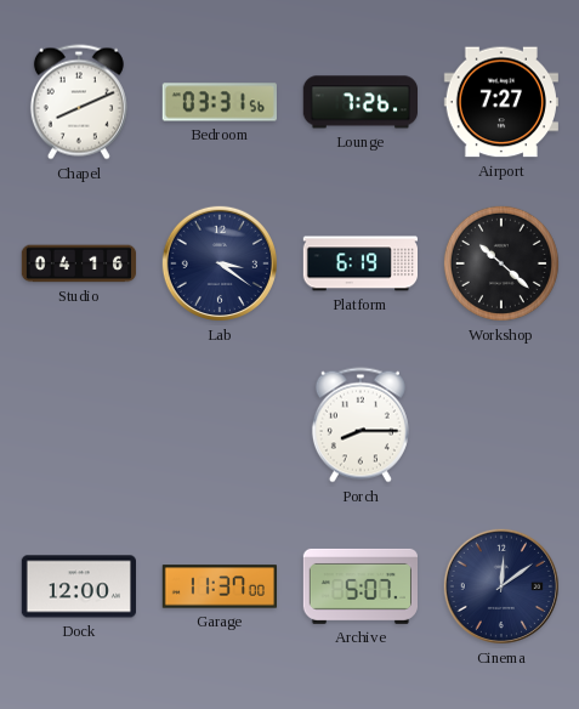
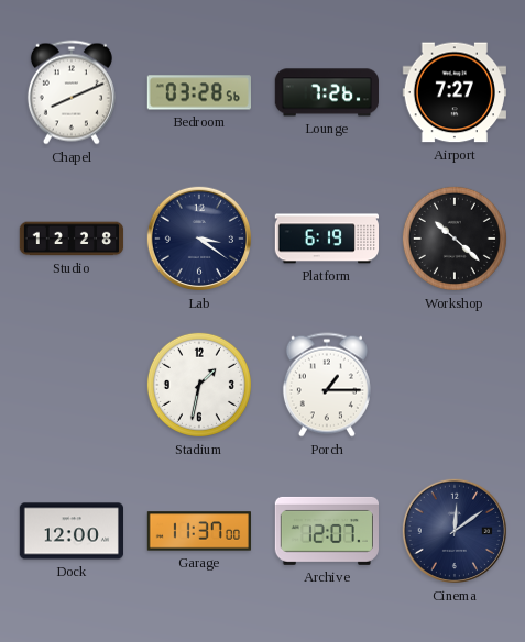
Bedroom: 03:31 -> 03:28 (198, 92)
Studio: 04:16 -> 12:28 (72, 239)
Stadium: none -> 1:32 (199, 385)
Porch: 8:15 -> 1:15 (327, 385)
Archive: 5:07 -> 12:07 (326, 531)
